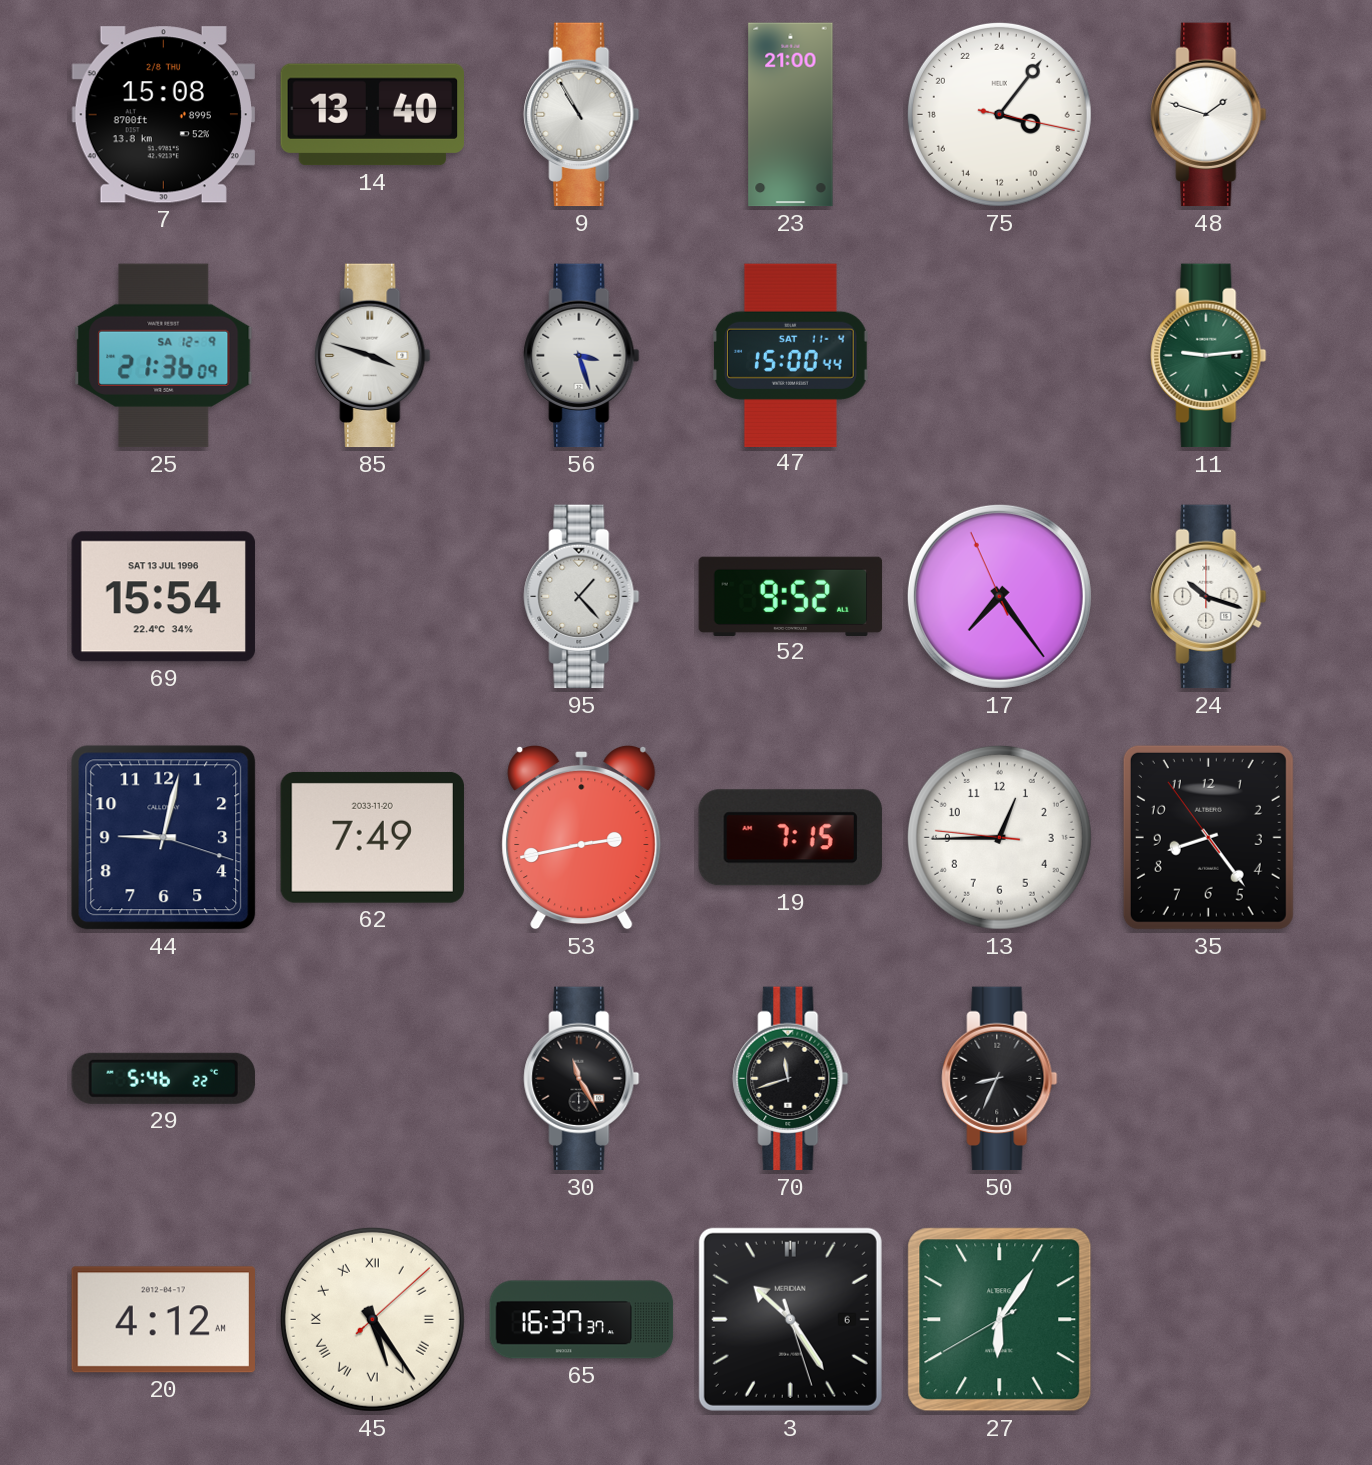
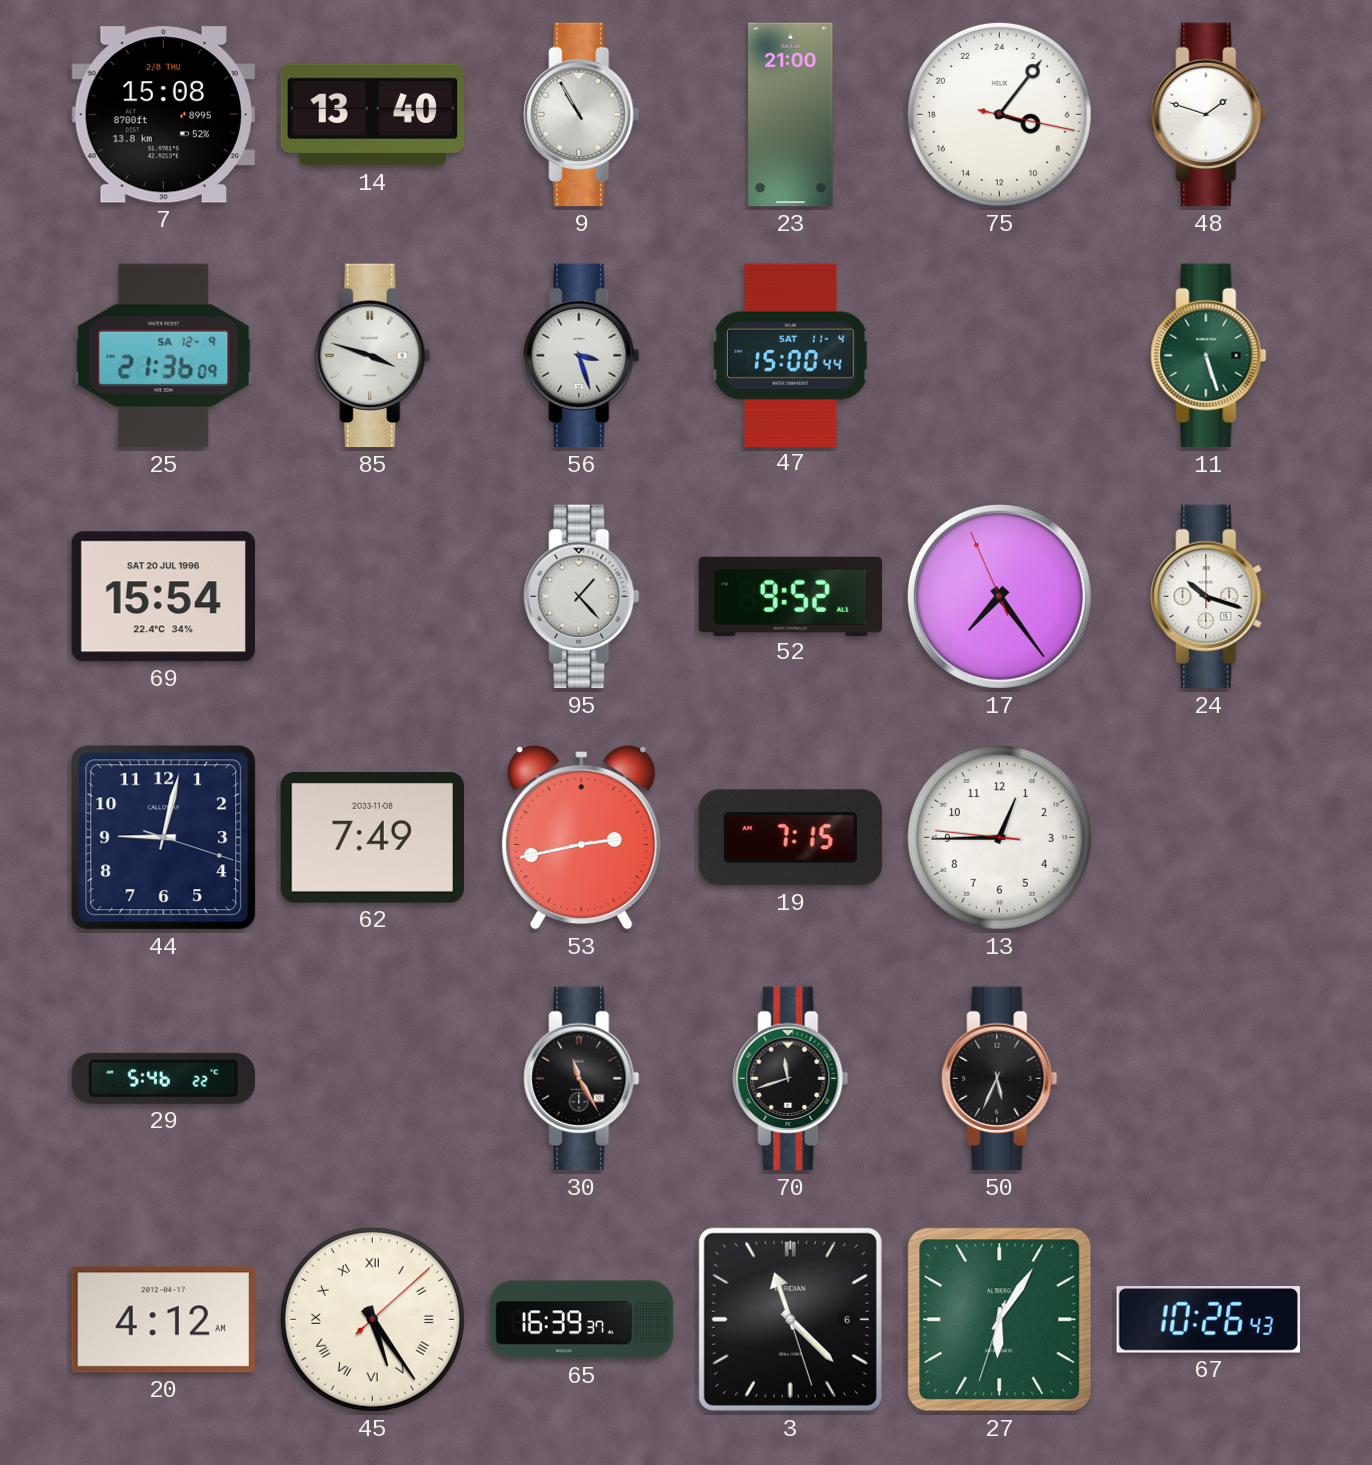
11: 9:14 -> 5:27 (1209, 356)
69 date: SAT 13 JUL 1996 -> SAT 20 JUL 1996 (163, 597)
62 date: 2033-11-20 -> 2033-11-08 (372, 837)
35: 8:23 -> none (1208, 837)
50: 8:34 -> 5:34 (1000, 1079)
65: 16:37 -> 16:39 (582, 1320)
3: 10:24 -> 11:22 (790, 1319)
27: 6:05:40 -> 6:05:33 (1000, 1320)
67: none -> 10:26 (1208, 1320)
